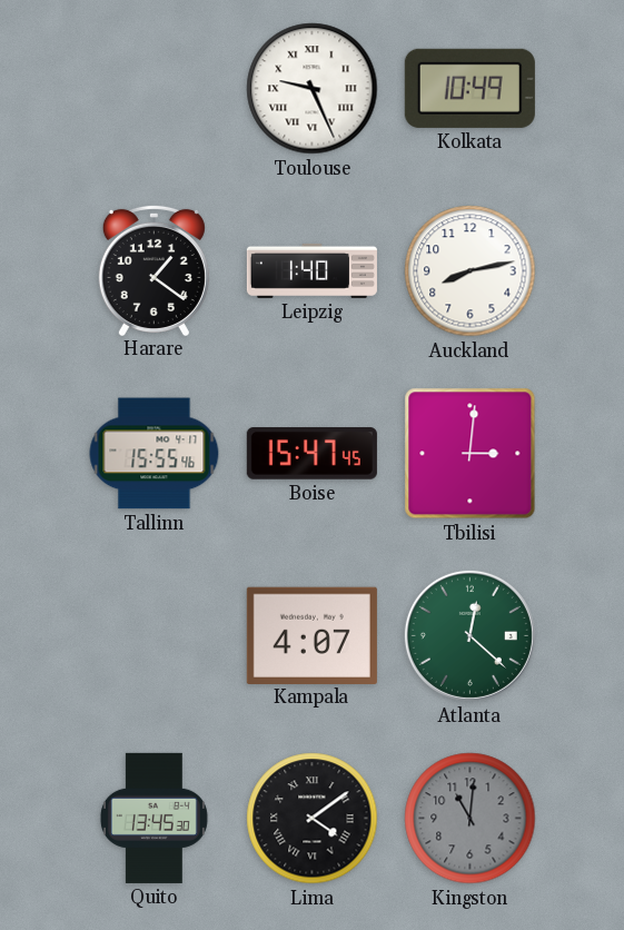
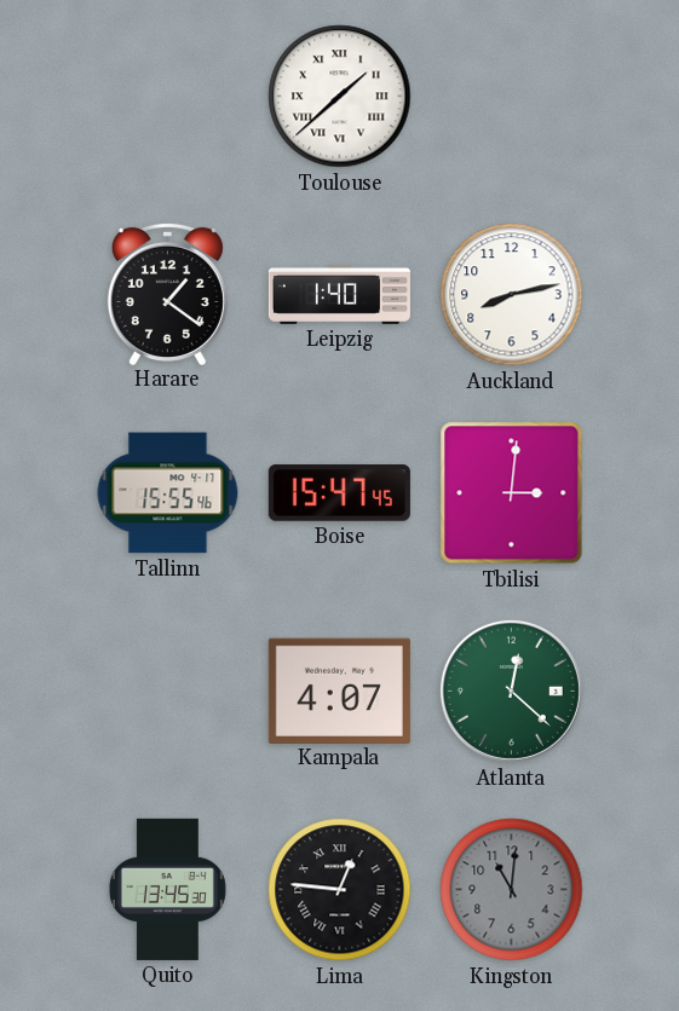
Toulouse: 9:26 -> 1:38 (340, 97)
Kolkata: 10:49 -> none (469, 88)
Lima: 4:09 -> 12:46 (340, 890)
